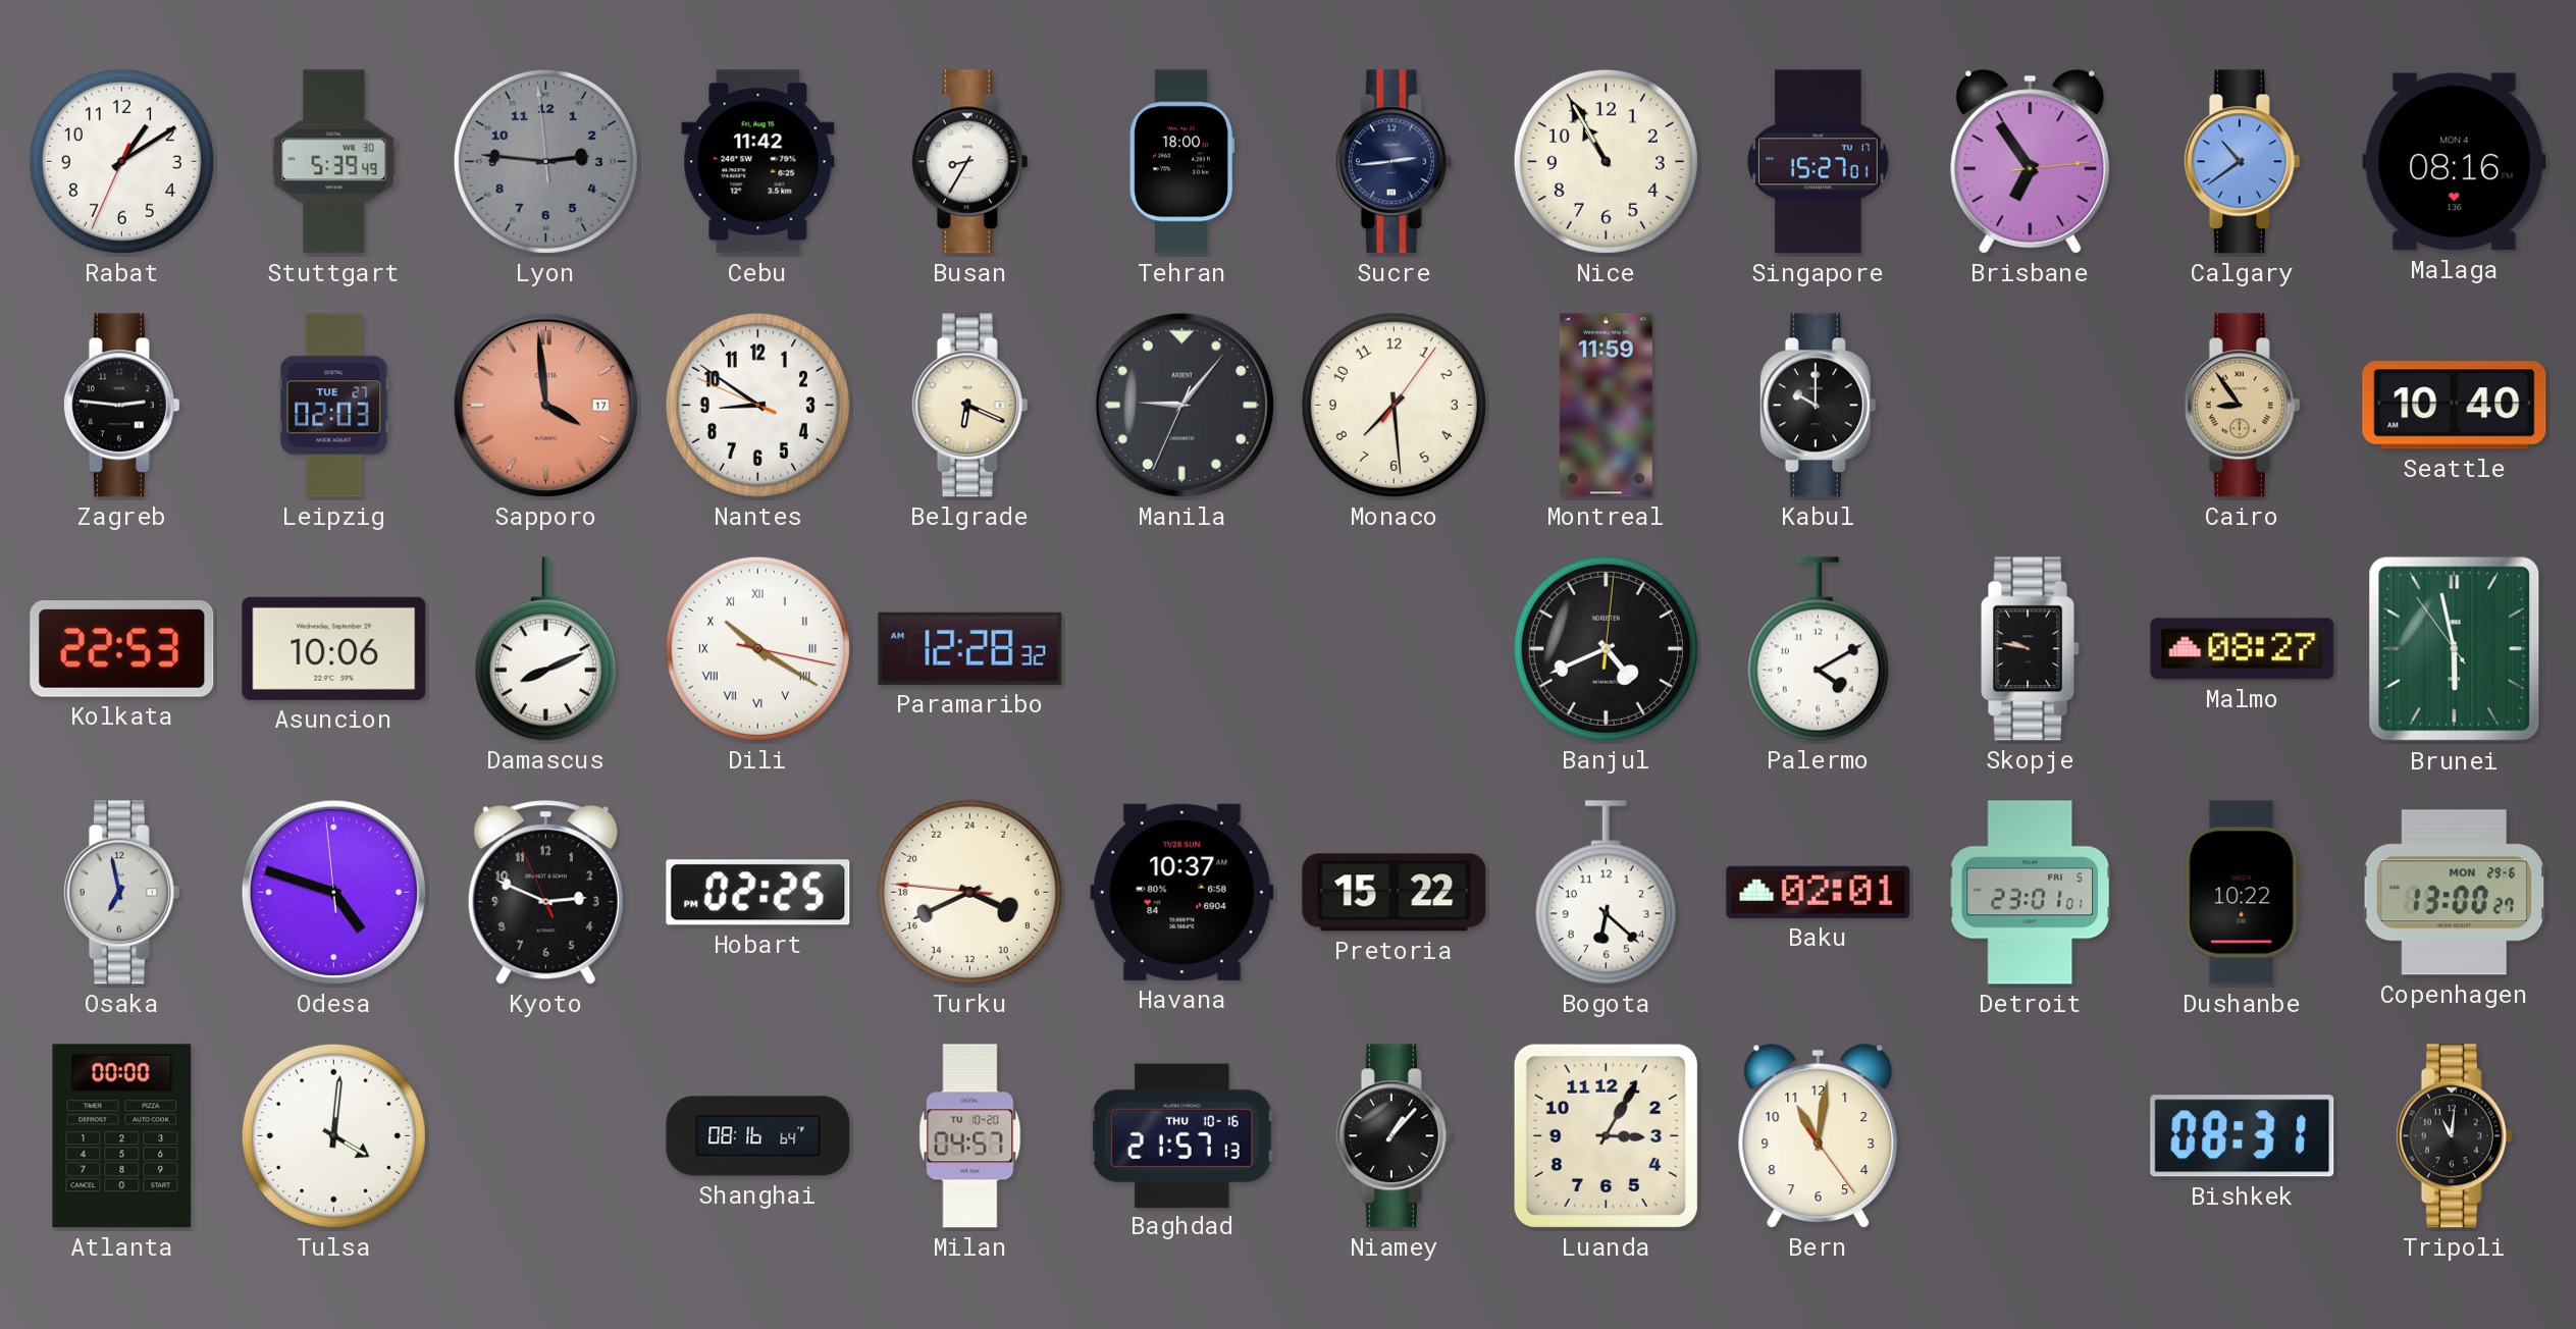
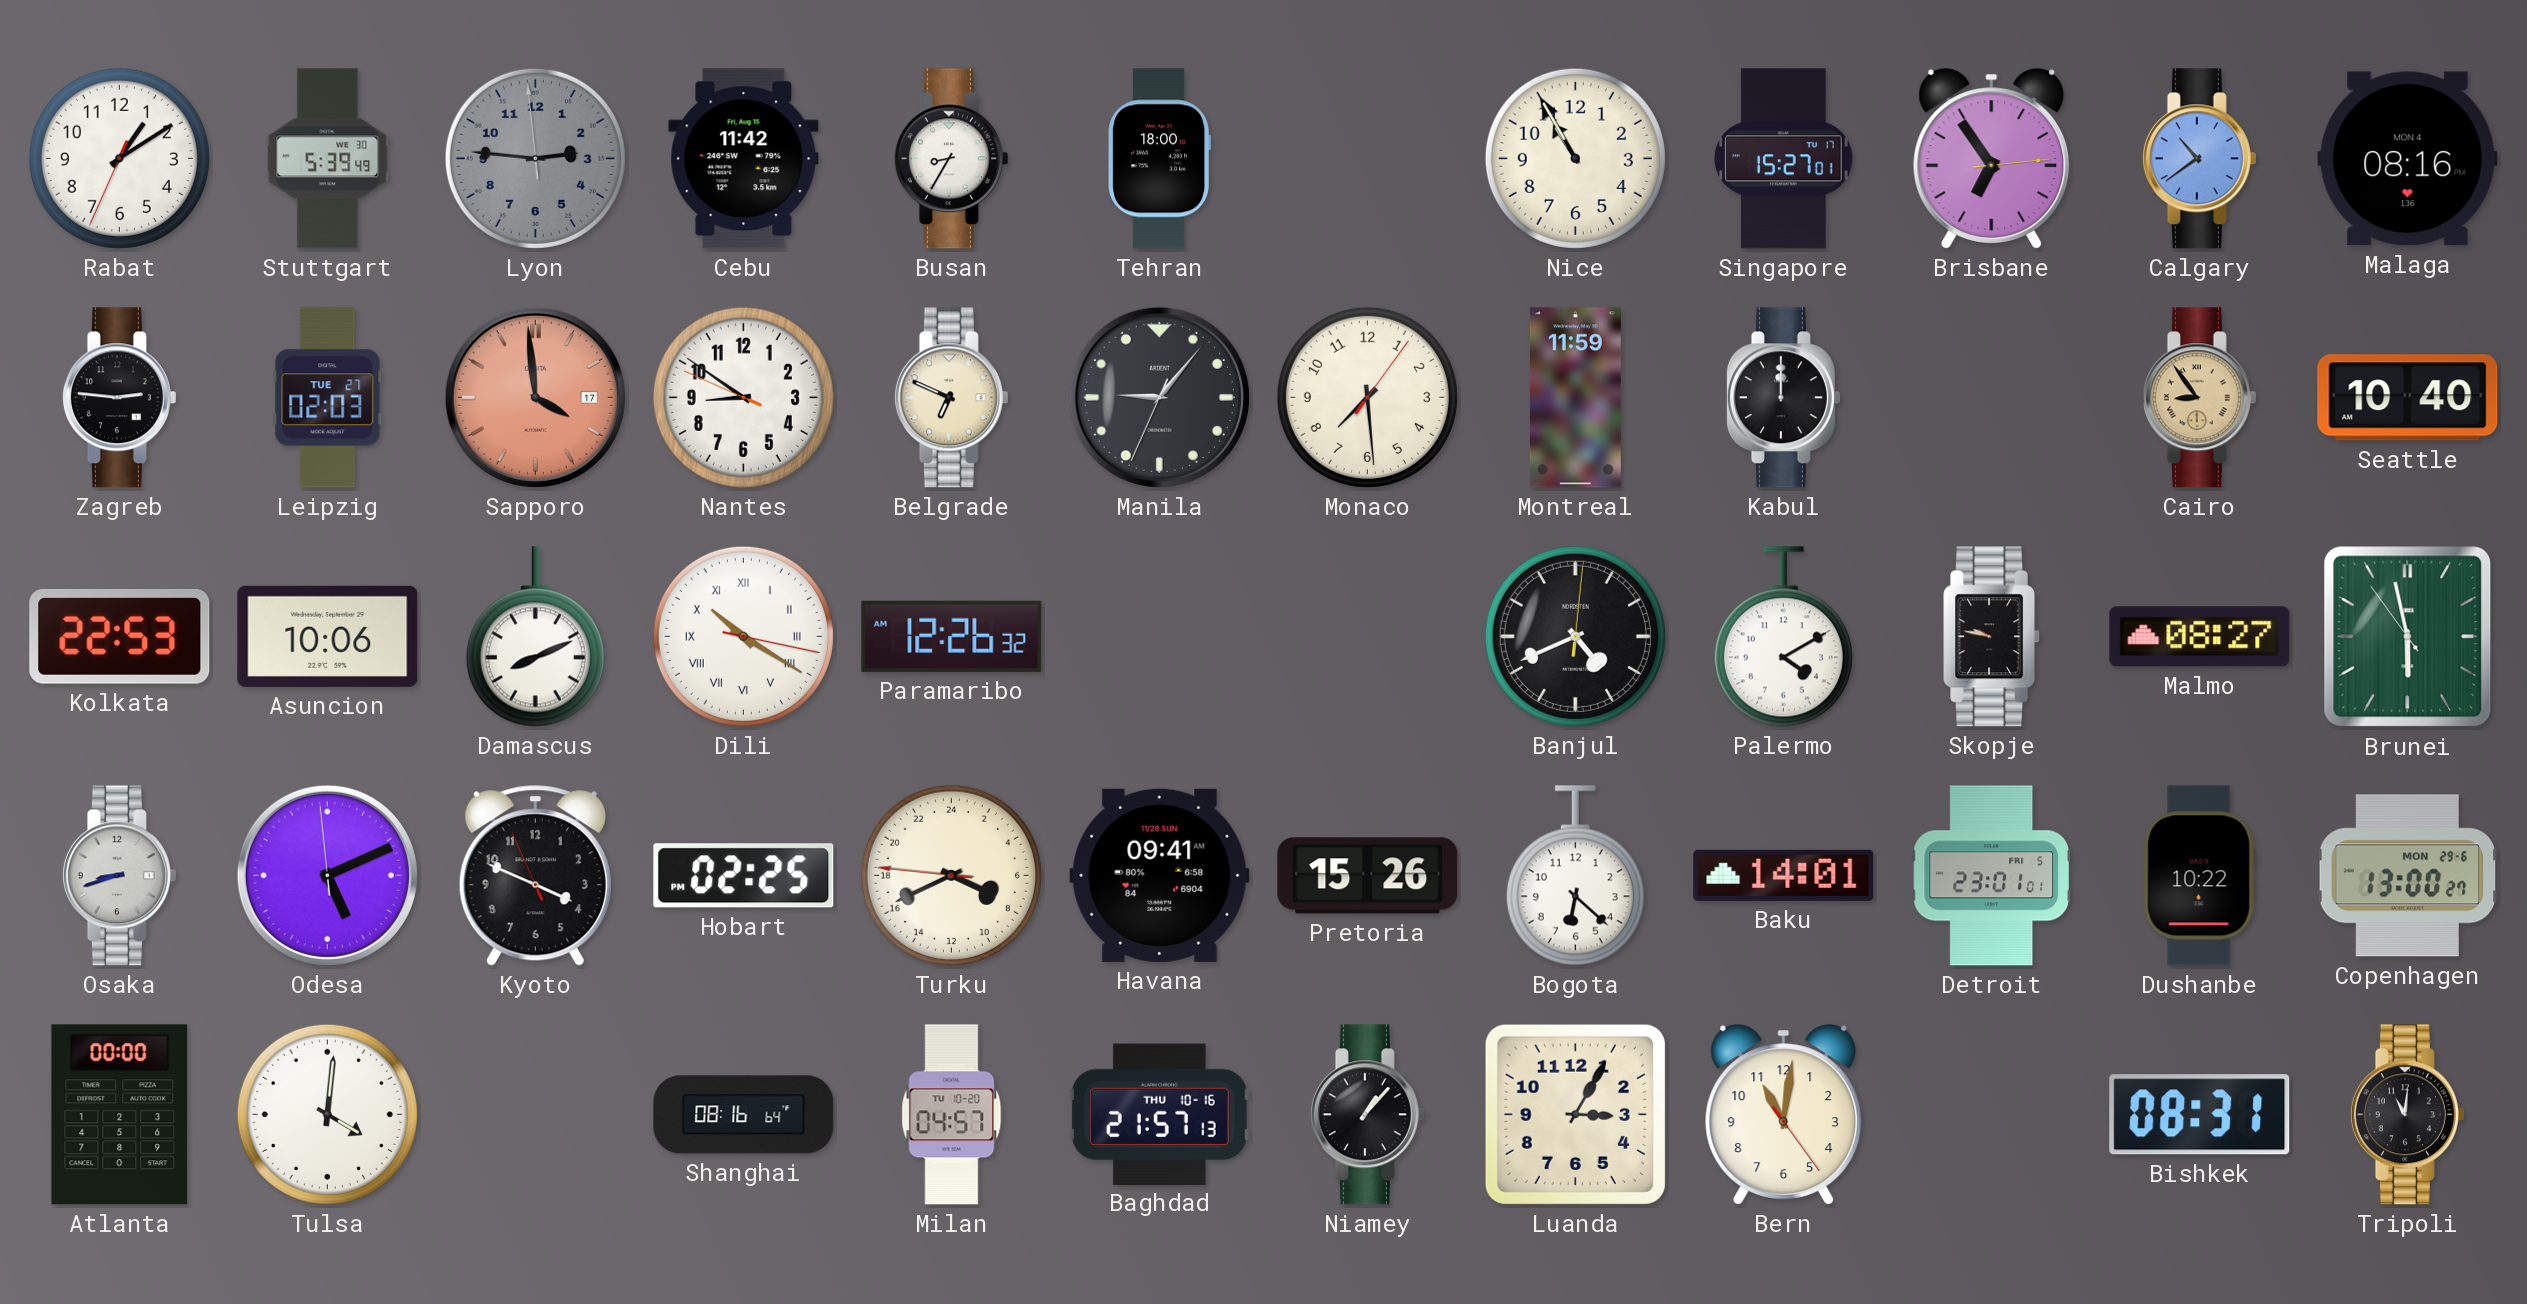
Sucre: 2:44 -> none (1394, 162)
Belgrade: 6:19 -> 6:49 (951, 398)
Kabul: 10:00 -> 12:00 (1783, 398)
Paramaribo: 12:28 -> 12:26 (952, 636)
Osaka: 6:58 -> 8:42 (119, 876)
Odesa: 4:47 -> 5:10 (327, 875)
Kyoto: 2:48 -> 3:48 (535, 876)
Havana: 10:37 -> 09:41 (1160, 875)
Pretoria: 15:22 -> 15:26 (1368, 876)
Baku: 02:01 -> 14:01 (1784, 875)
